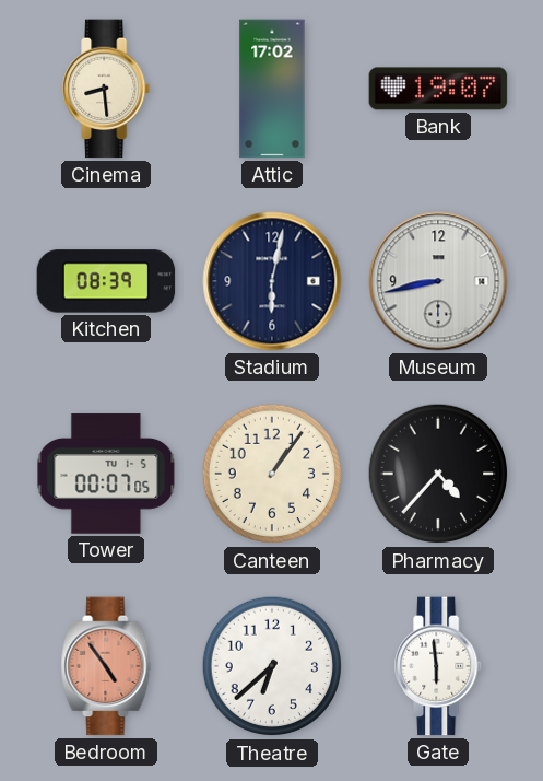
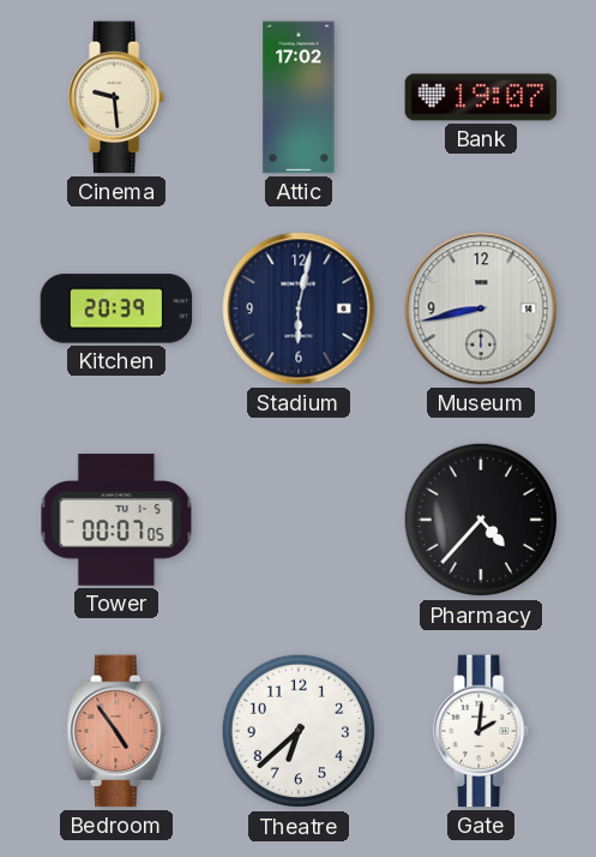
Cinema: 8:29 -> 9:29 (118, 97)
Kitchen: 08:39 -> 20:39 (116, 308)
Canteen: 1:06 -> none (272, 474)
Gate: 5:59 -> 2:01 (482, 731)
